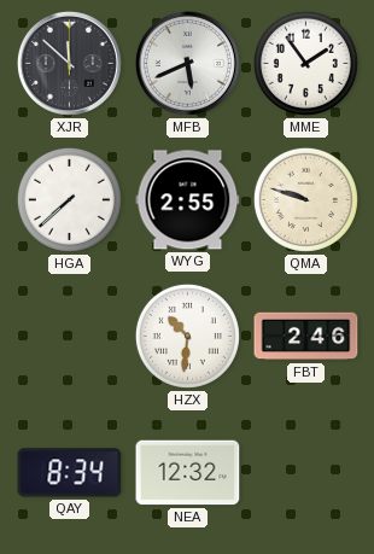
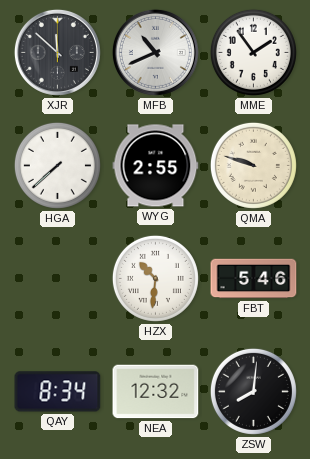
MFB: 5:41 -> 10:41 (155, 52)
FBT: 2:46 -> 5:46 (254, 279)
ZSW: none -> 8:01 (253, 391)
